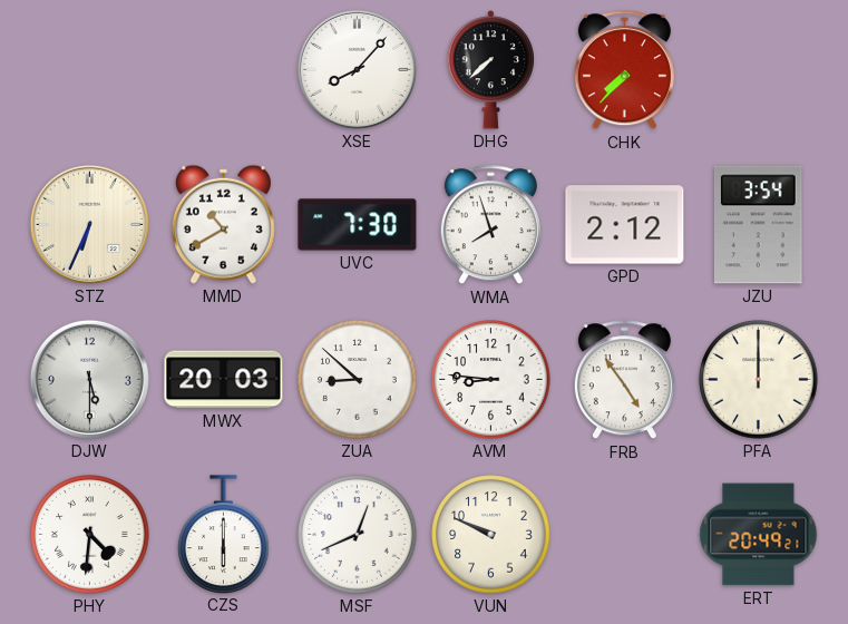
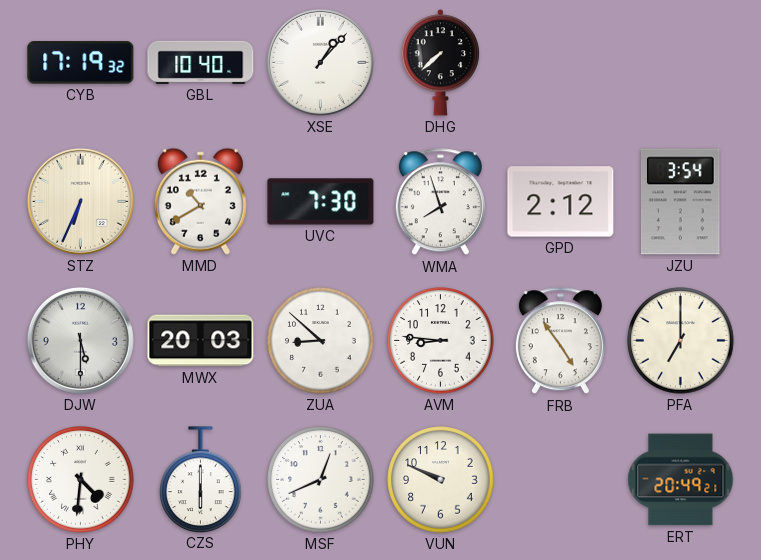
CYB: none -> 17:19 (81, 63)
GBL: none -> 10:40 (201, 62)
XSE: 8:07 -> 1:07 (320, 62)
CHK: 7:37 -> none (624, 70)
PFA: 12:00 -> 7:00 (681, 341)
